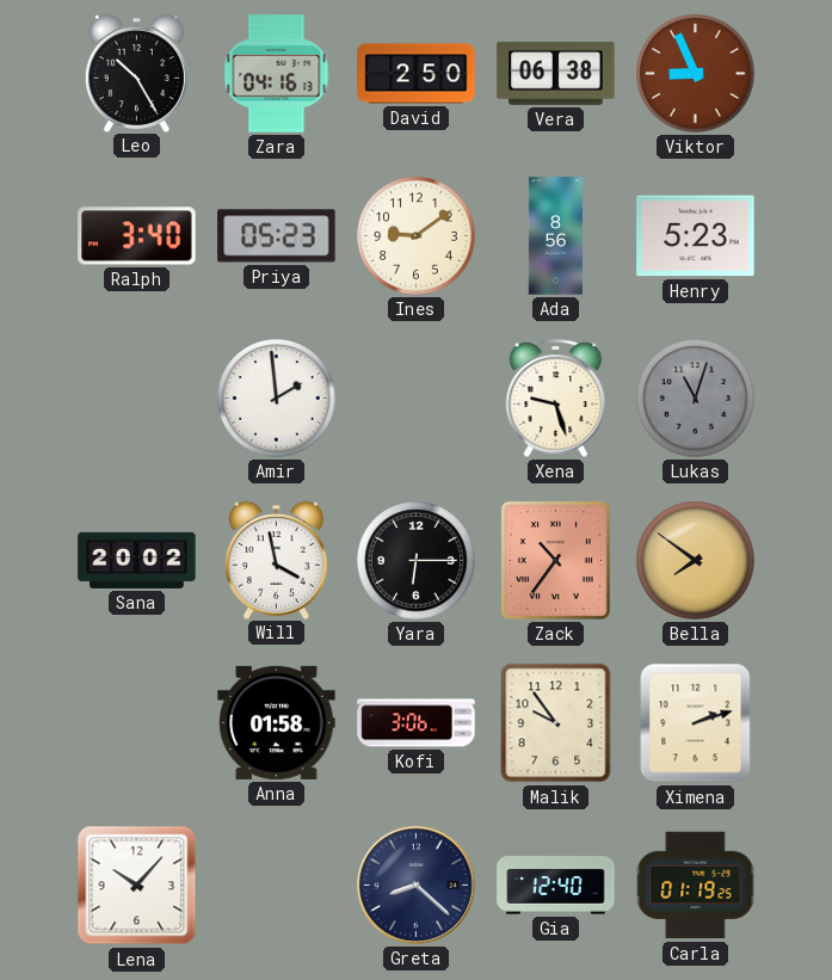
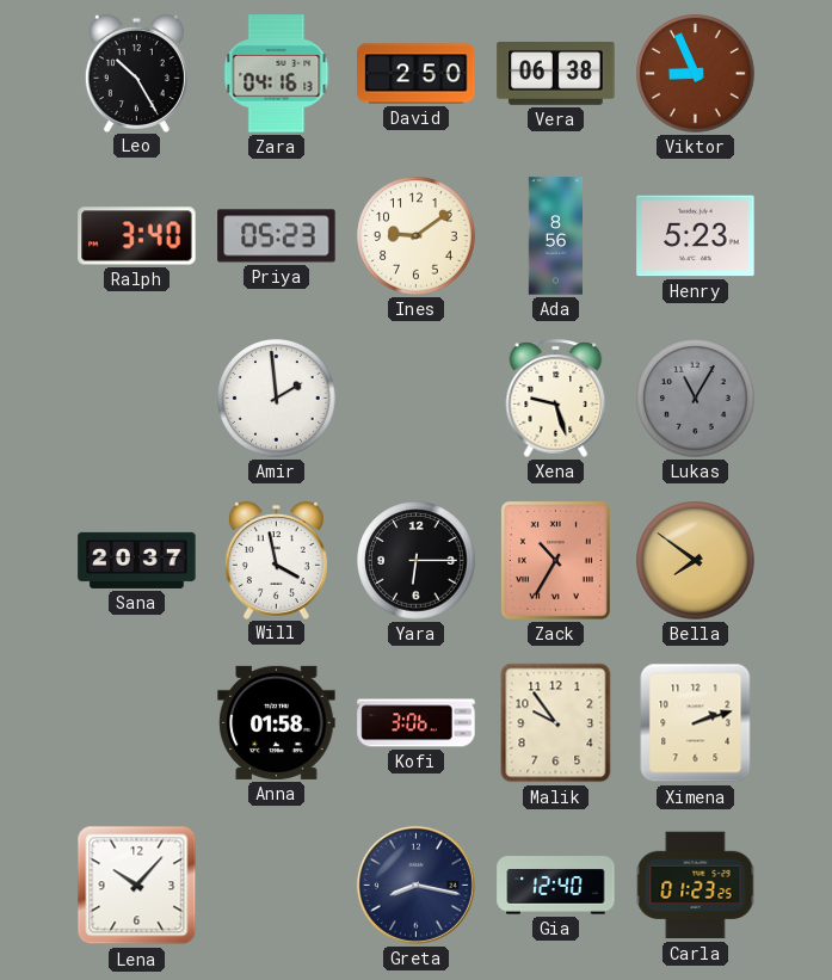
Lukas: 11:03 -> 11:05 (696, 399)
Sana: 20:02 -> 20:37 (137, 560)
Zack: 10:36 -> 10:35 (555, 560)
Greta: 8:22 -> 8:17 (415, 885)
Carla: 01:19 -> 01:23 (696, 886)
